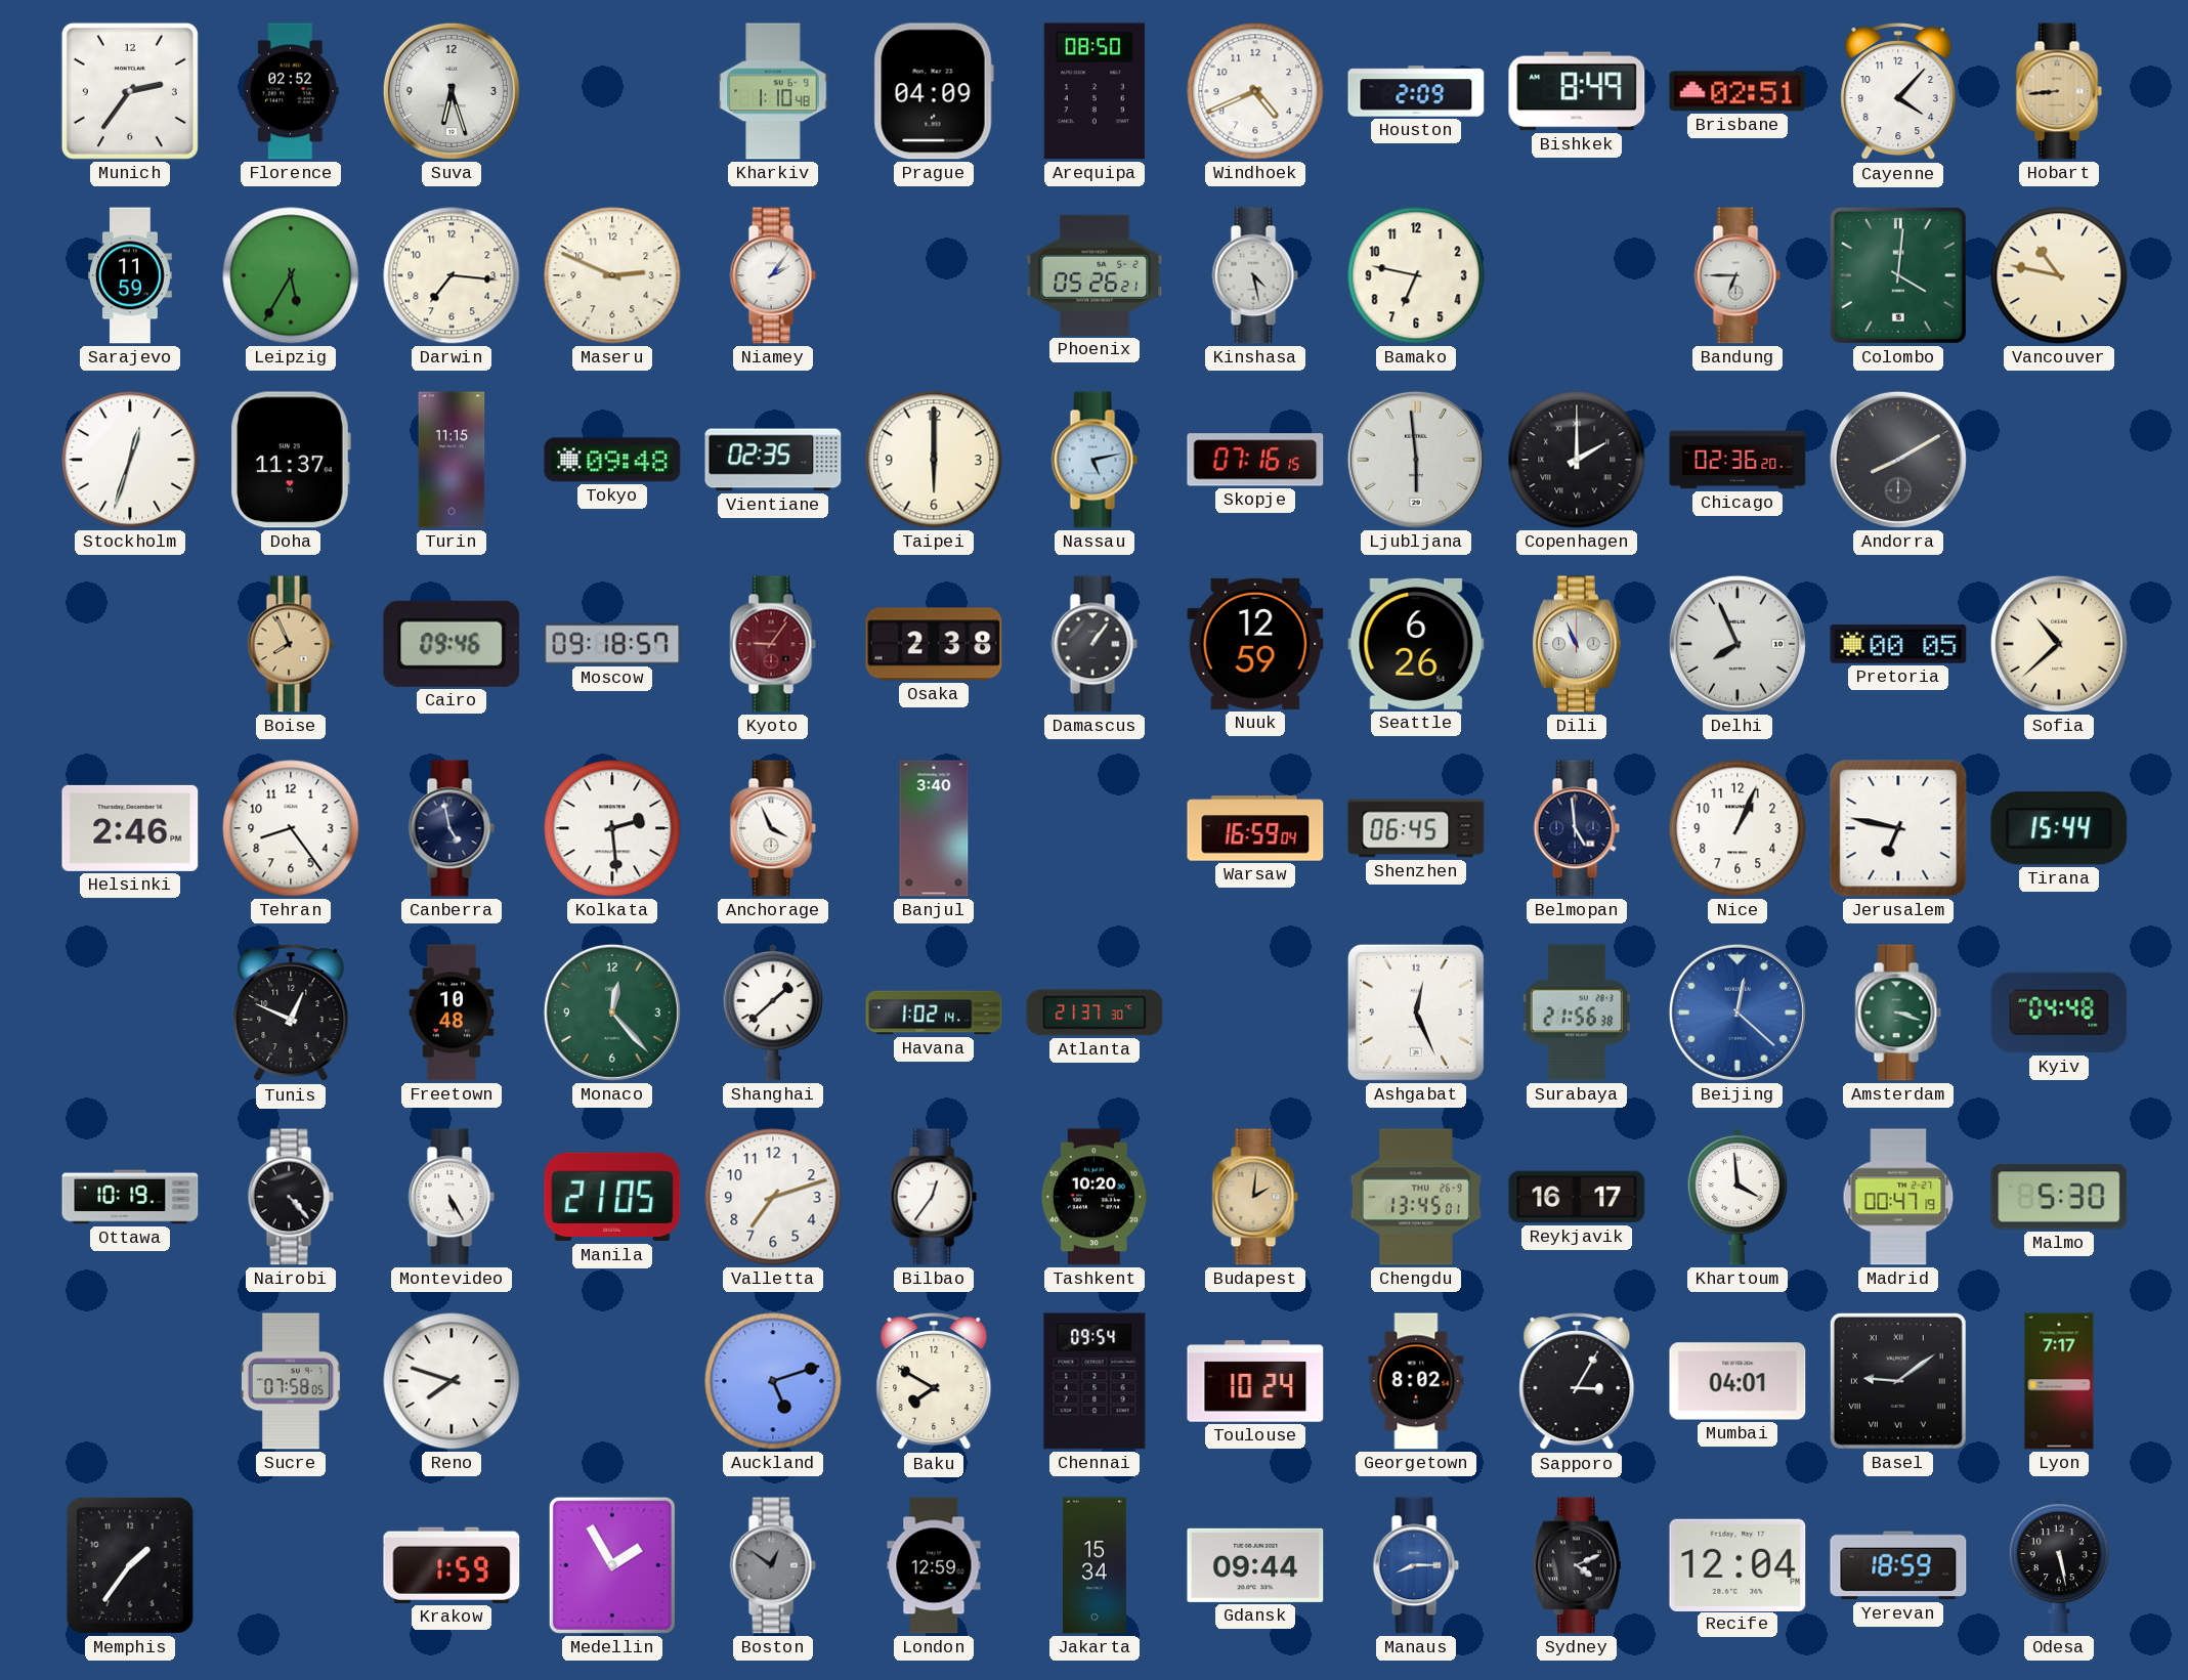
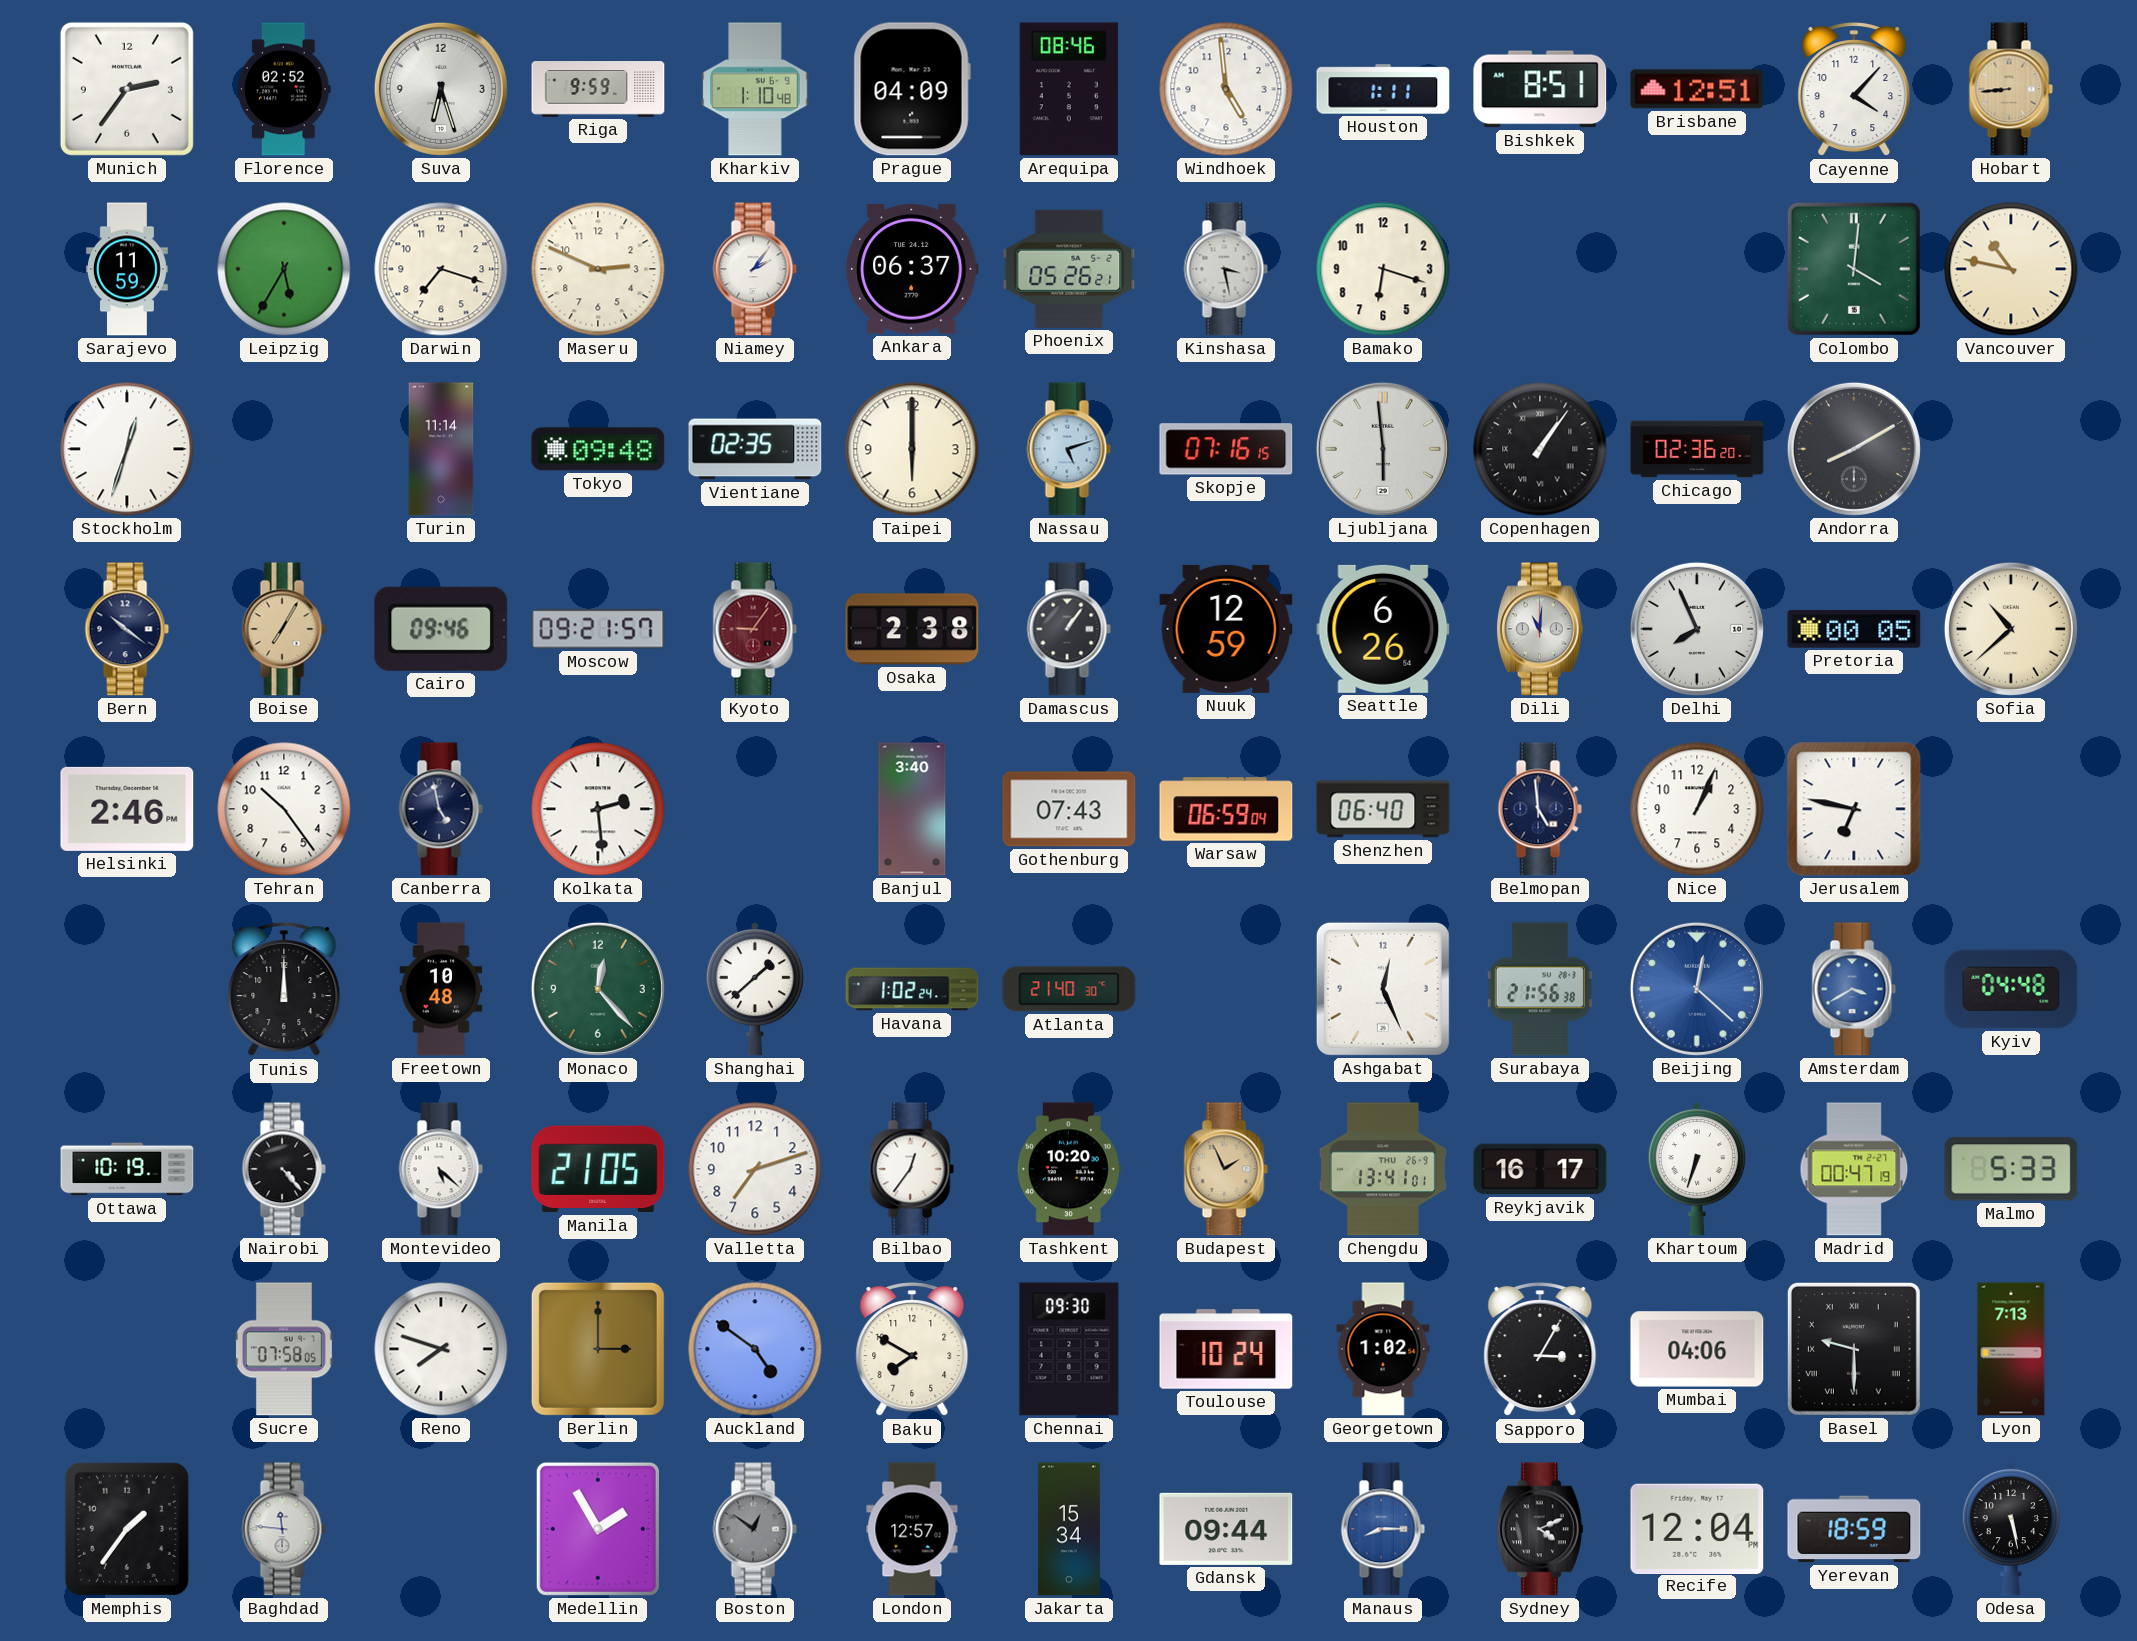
Riga: none -> 9:59 (598, 89)
Arequipa: 08:50 -> 08:46 (1069, 89)
Windhoek: 4:41 -> 4:59 (1226, 89)
Houston: 2:09 -> 1:11 (1383, 89)
Bishkek: 8:49 -> 8:51 (1540, 89)
Brisbane: 02:51 -> 12:51 (1697, 89)
Darwin: 7:16 -> 7:18 (441, 269)
Ankara: none -> 06:37 (912, 269)
Kinshasa: 4:28 -> 3:28 (1226, 269)
Bamako: 6:47 -> 6:18 (1383, 269)
Bandung: 6:45 -> none (1737, 275)
Doha: 11:37 -> none (291, 460)
Turin: 11:15 -> 11:14 (441, 449)
Nassau: 5:13 -> 5:12 (1069, 449)
Copenhagen: 2:00 -> 1:06 (1540, 449)
Bern: none -> 10:21 (127, 629)
Boise: 7:56 -> 7:05 (284, 629)
Moscow: 09:18 -> 09:21 (598, 629)
Dili: 10:56 -> 11:01 (1540, 629)
Tehran: 8:24 -> 10:24 (284, 809)
Anchorage: 3:56 -> none (773, 828)
Gothenburg: none -> 07:43 (1069, 809)
Warsaw: 16:59 -> 06:59 (1226, 809)
Shenzhen: 06:45 -> 06:40 (1383, 809)
Tirana: 15:44 -> none (2059, 828)
Tunis: 12:49 -> 12:00 (284, 990)
Havana: 1:02:14 -> 1:02:24 (912, 989)
Atlanta: 21:37 -> 21:40 (1069, 989)
Amsterdam: 3:18 -> 3:40 (1854, 989)
Amsterdam dial: green -> blue (1854, 989)
Montevideo: 5:25 -> 5:22 (441, 1169)
Budapest: 2:01 -> 1:56 (1226, 1169)
Chengdu: 13:45 -> 13:41 (1383, 1169)
Khartoum: 3:59 -> 6:33 (1696, 1169)
Malmo: 5:30 -> 5:33 (2011, 1169)
Berlin: none -> 3:00 (598, 1349)
Auckland: 5:12 -> 4:51 (755, 1349)
Chennai: 09:54 -> 09:30 (1069, 1349)
Georgetown: 8:02 -> 1:02 (1383, 1349)
Mumbai: 04:01 -> 04:06 (1697, 1349)
Basel: 9:09 -> 9:30 (1854, 1349)
Lyon: 7:17 -> 7:13 (2011, 1349)
Baghdad: none -> 11:46 (284, 1529)
Krakow: 1:59 -> none (452, 1565)
London: 12:59 -> 12:57 (912, 1529)
